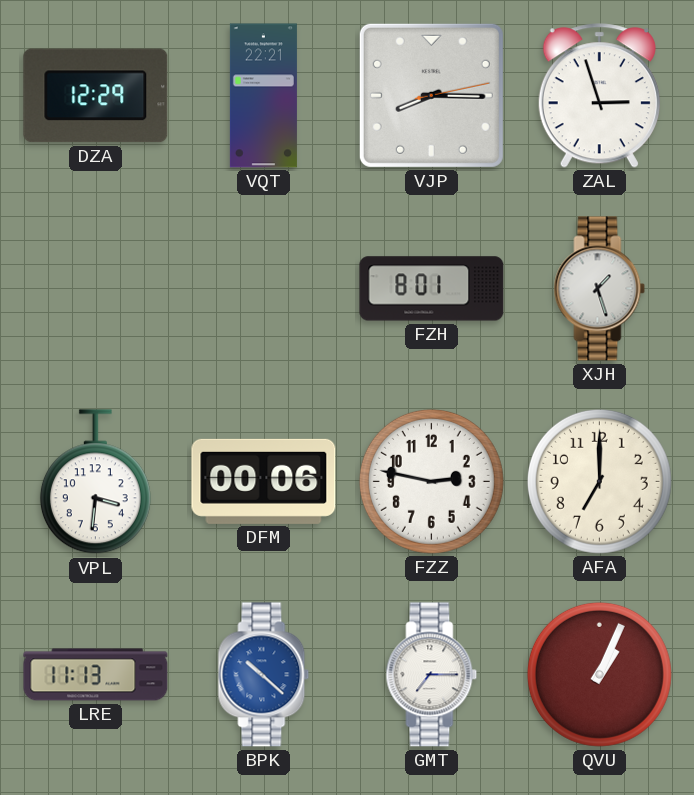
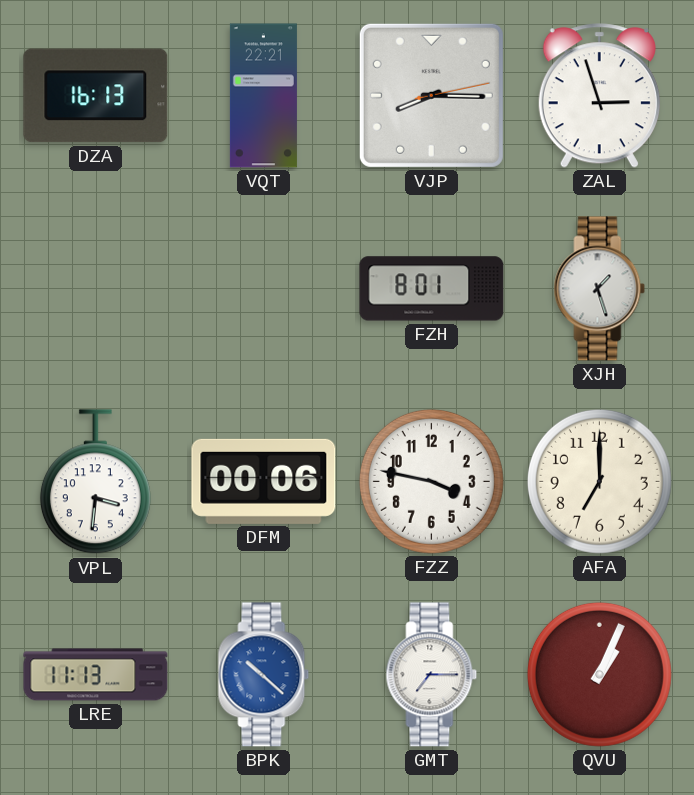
DZA: 12:29 -> 16:13 (96, 96)
FZZ: 2:47 -> 3:47 (431, 481)
